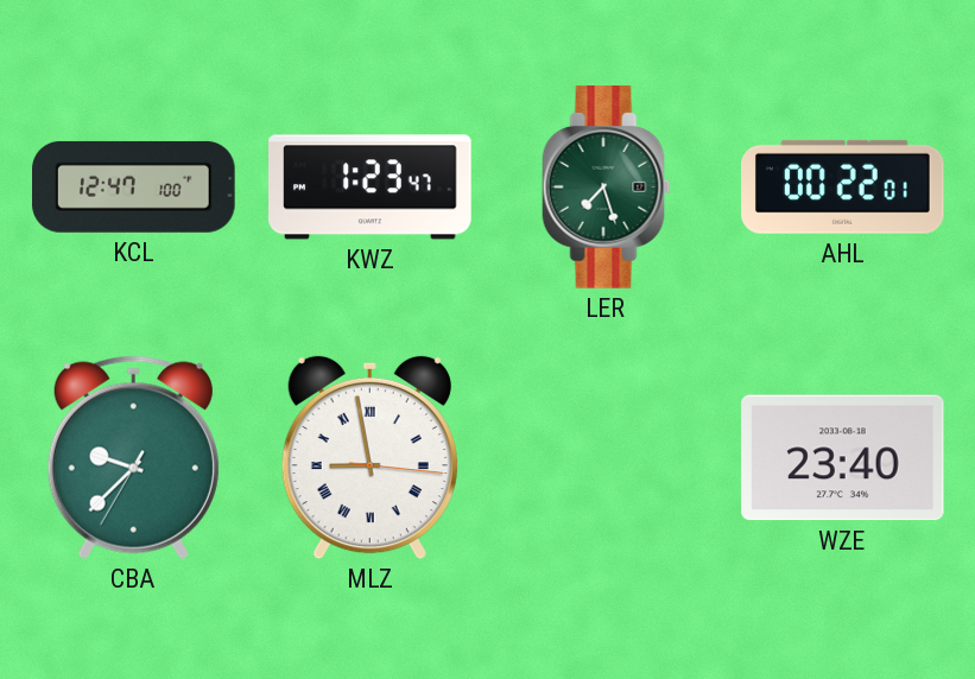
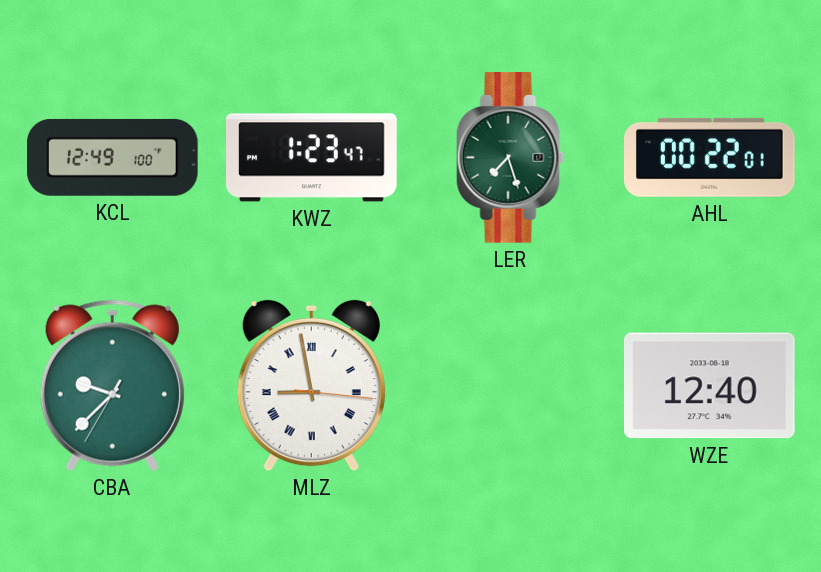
KCL: 12:47 -> 12:49 (113, 157)
WZE: 23:40 -> 12:40 (710, 386)
